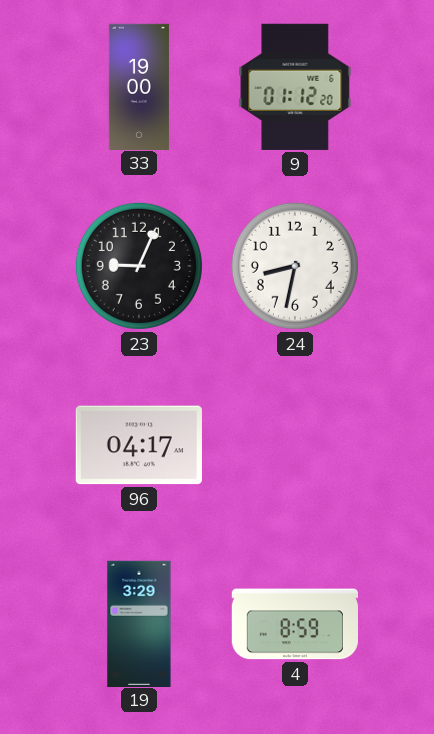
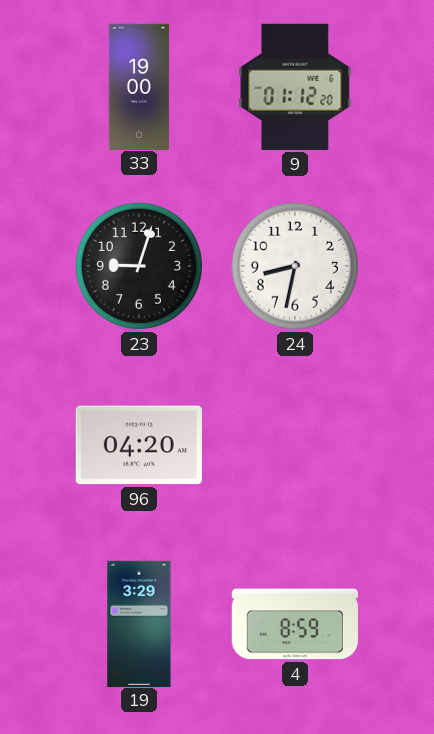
23: 9:04 -> 9:03 (139, 266)
96: 04:17 -> 04:20 (139, 445)
